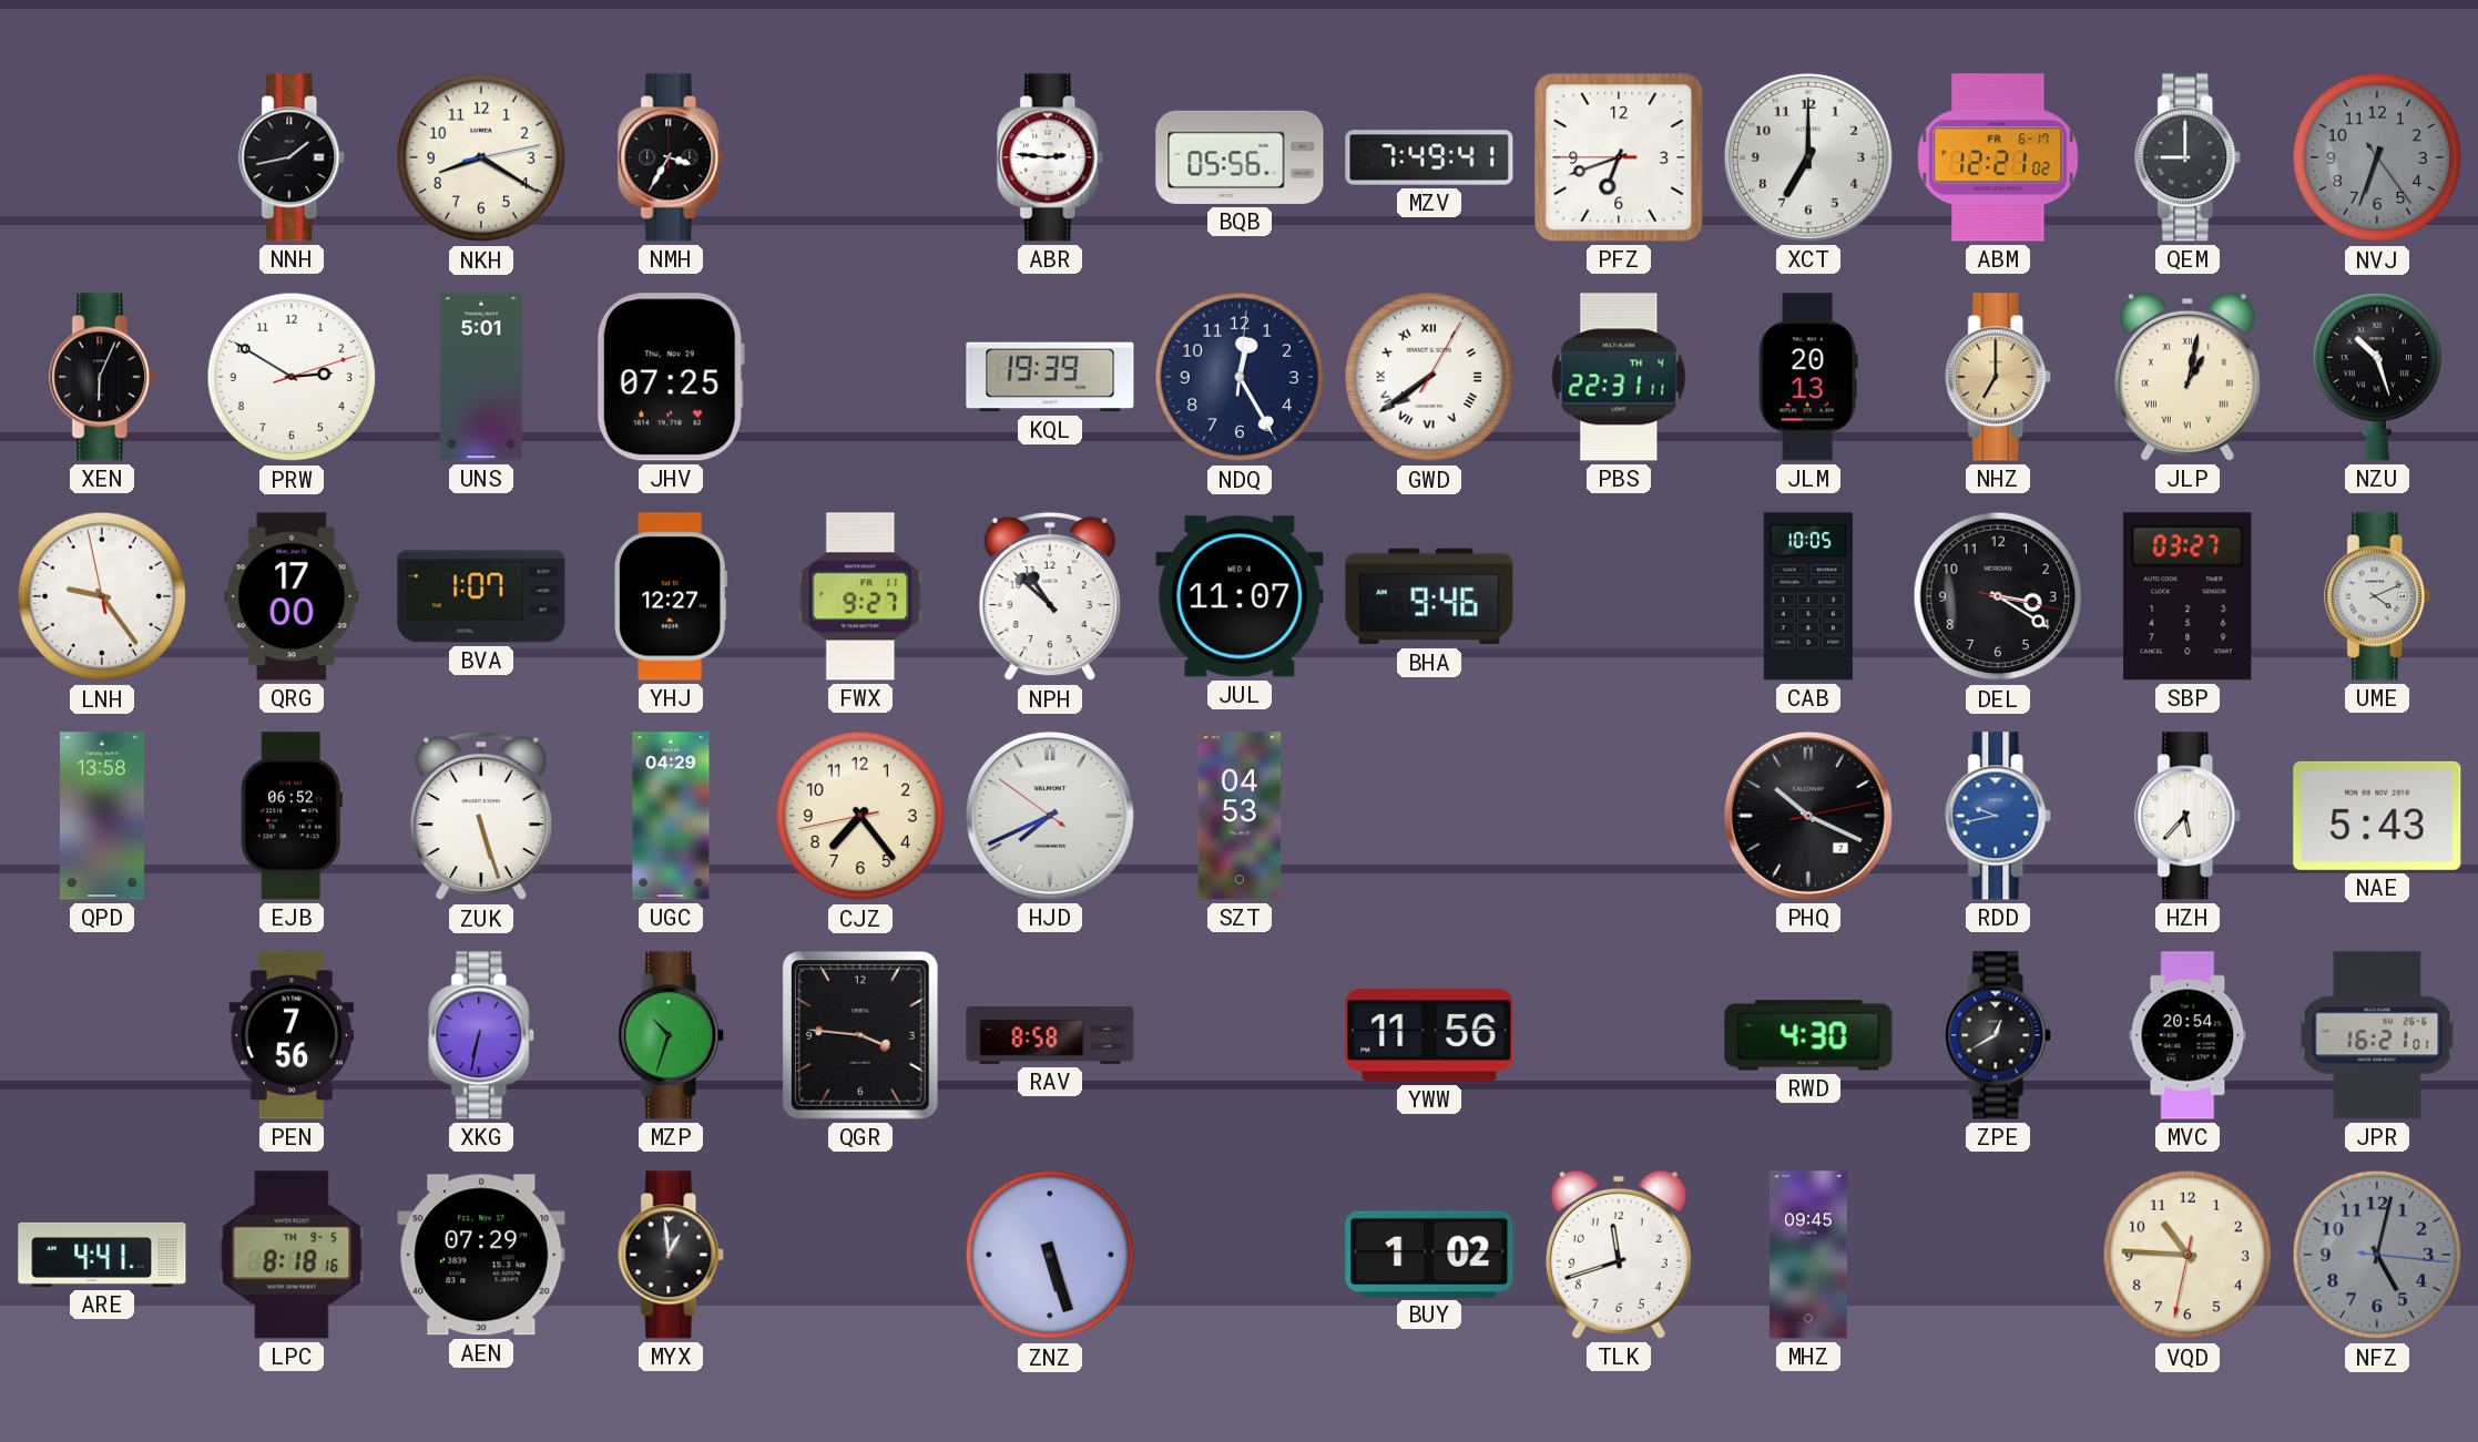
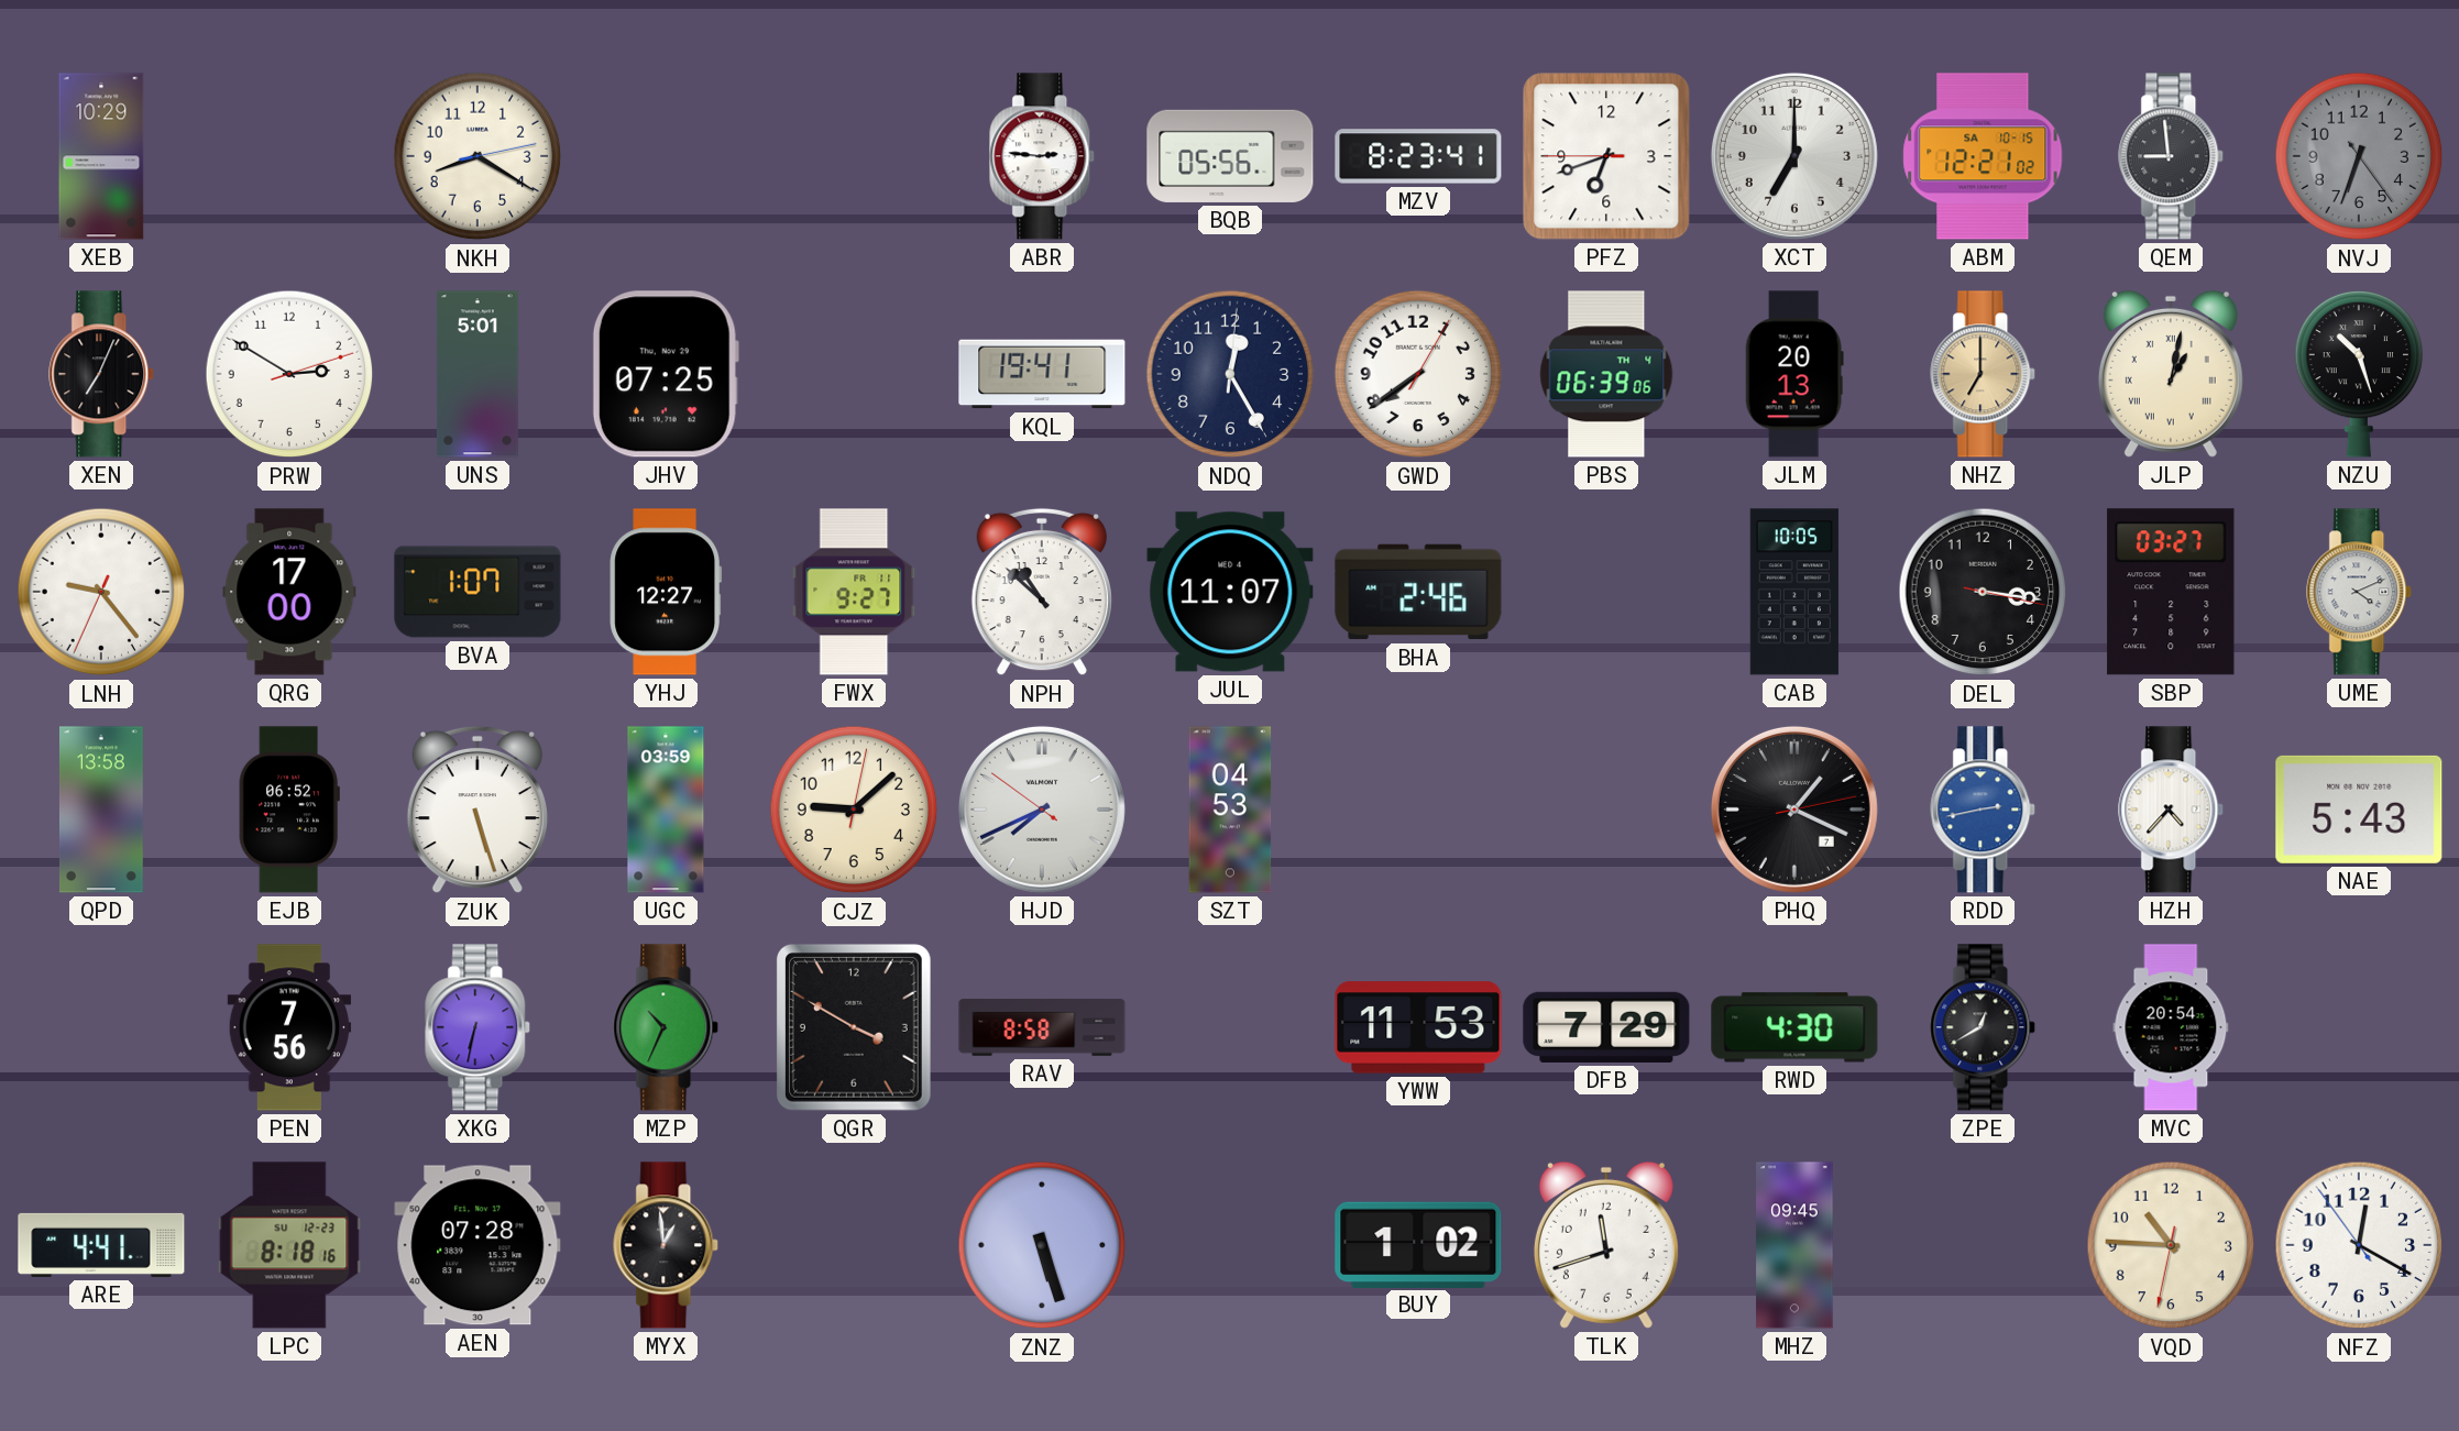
XEB: none -> 10:29 (101, 156)
NNH: 1:43 -> none (293, 157)
NMH: 3:35 -> none (672, 157)
MZV: 7:49 -> 8:23 (1418, 156)
ABM date: FR 6-17 -> SA 10-15 (1983, 156)
QEM: 9:00 -> 8:59 (2172, 156)
XEN: 6:04 -> 7:04 (102, 374)
KQL: 19:39 -> 19:41 (1042, 374)
GWD numerals: Roman -> Arabic (1418, 374)
PBS: 22:31 -> 06:39 (1606, 374)
LNH: 9:23:58 -> 9:23:34 (101, 592)
BHA: 9:46 -> 2:46 (1418, 592)
DEL: 3:20 -> 3:16 (1983, 592)
UGC: 04:29 -> 03:59 (666, 810)
CJZ: 7:23 -> 9:08 (854, 810)
PHQ: 10:19 -> 1:19 (1794, 810)
RDD: 9:43 -> 2:43 (1984, 810)
HZH: 5:37 -> 4:37 (2172, 810)
MZP: 10:33 -> 10:34 (667, 1027)
QGR: 3:46 -> 3:50 (854, 1028)
YWW: 11:56 -> 11:53 (1418, 1027)
DFB: none -> 7:29 (1606, 1027)
JPR: 16:21 -> none (2377, 1035)
LPC date: TH 9-5 -> SU 12-23 (289, 1245)
AEN: 07:29 -> 07:28 (477, 1245)
NFZ: 5:02 -> 12:19 (2359, 1245)
NFZ dial: grey -> white (2359, 1245)
